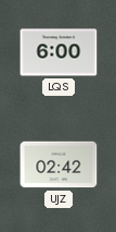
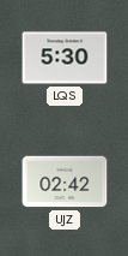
LQS: 6:00 -> 5:30 (65, 58)
